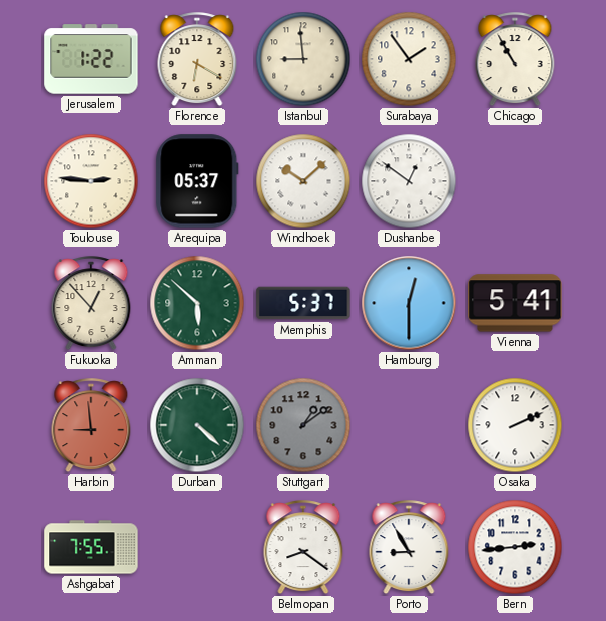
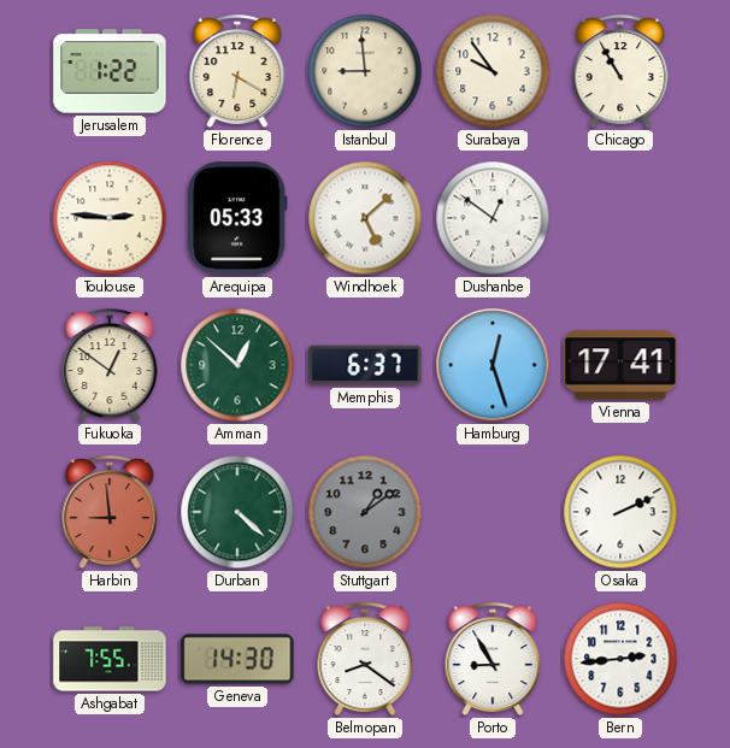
Surabaya: 1:54 -> 9:54 (493, 71)
Arequipa: 05:37 -> 05:33 (237, 218)
Windhoek: 10:08 -> 5:08 (365, 218)
Fukuoka: 12:53 -> 12:51 (110, 366)
Amman: 5:52 -> 12:52 (237, 365)
Memphis: 5:37 -> 6:37 (365, 365)
Hamburg: 12:30 -> 12:27 (493, 365)
Vienna: 5:41 -> 17:41 (620, 365)
Geneva: none -> 14:30 (237, 659)
